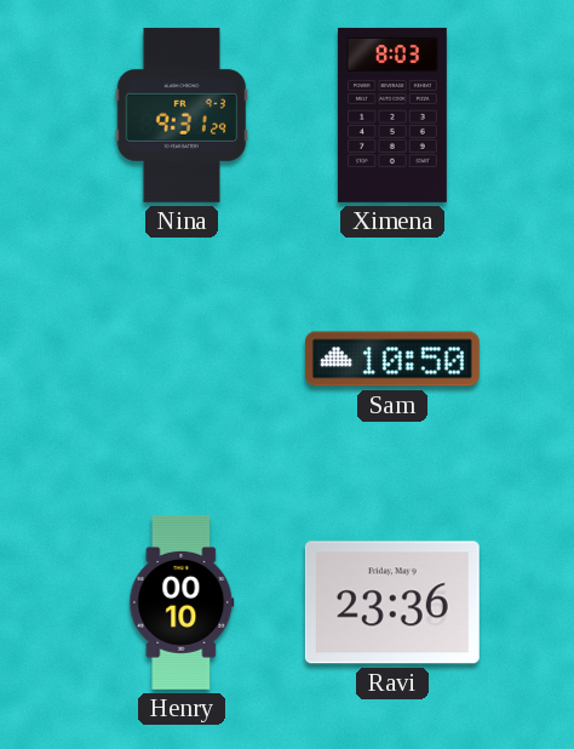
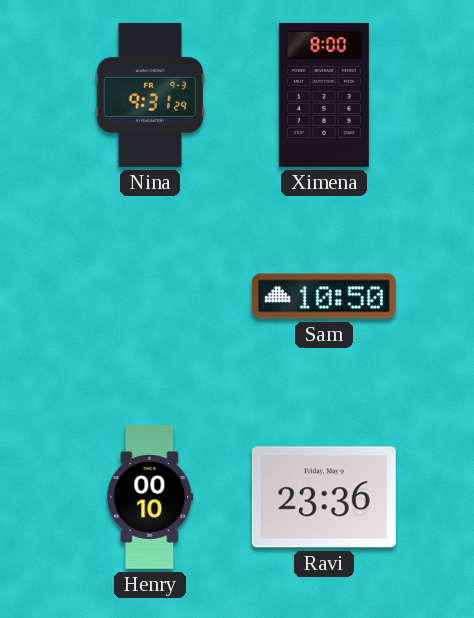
Ximena: 8:03 -> 8:00 (324, 95)
